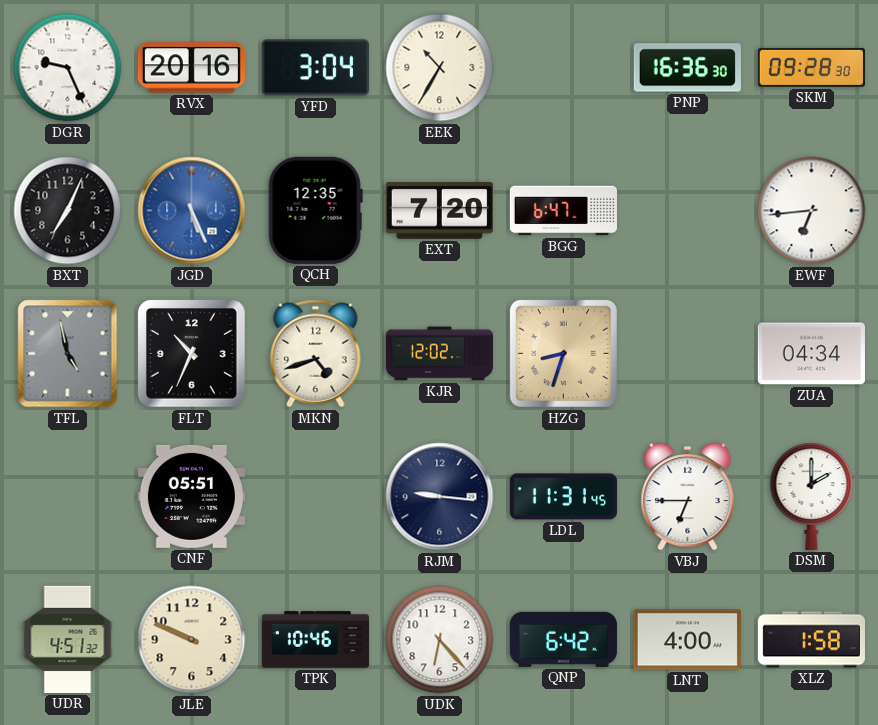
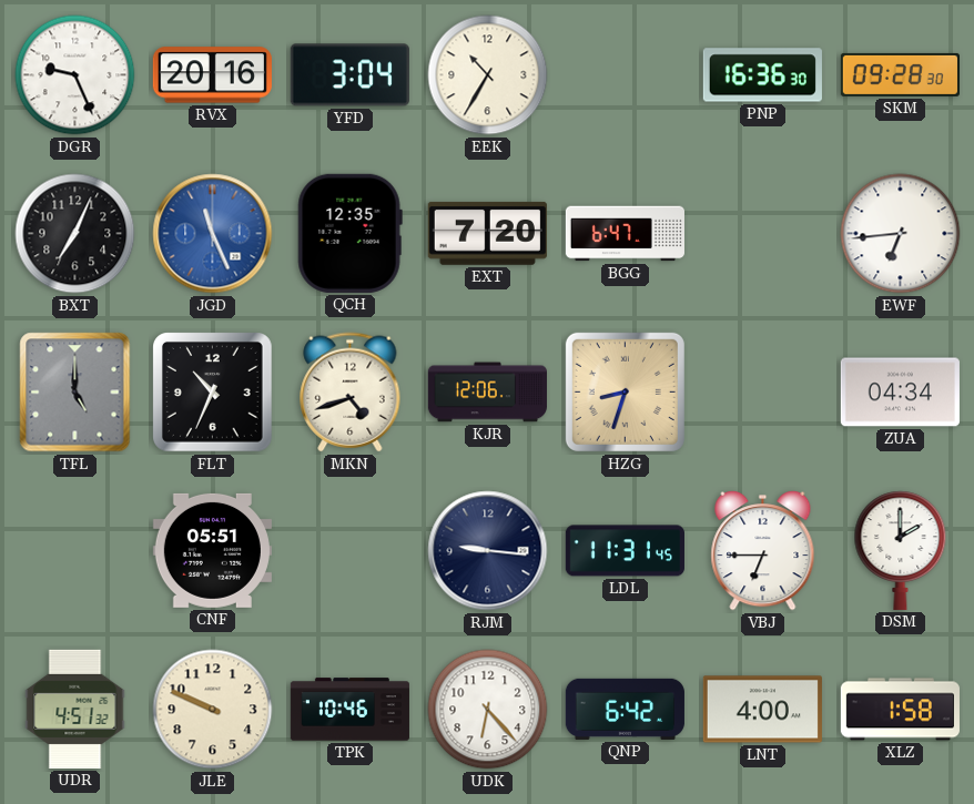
JGD: 5:26 -> 11:26 (213, 234)
TFL: 4:58 -> 5:00 (75, 393)
KJR: 12:02 -> 12:06 (487, 393)
